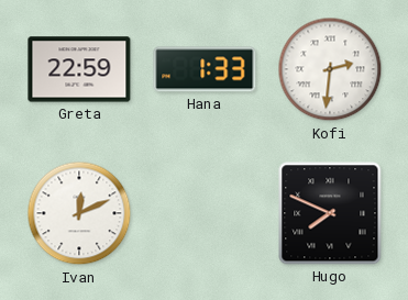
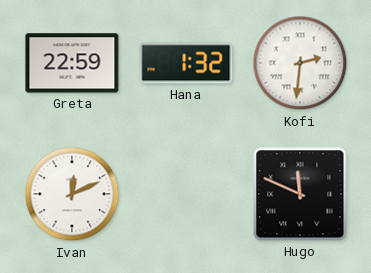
Hana: 1:33 -> 1:32 (186, 63)
Hugo: 7:49 -> 11:49 (300, 194)
